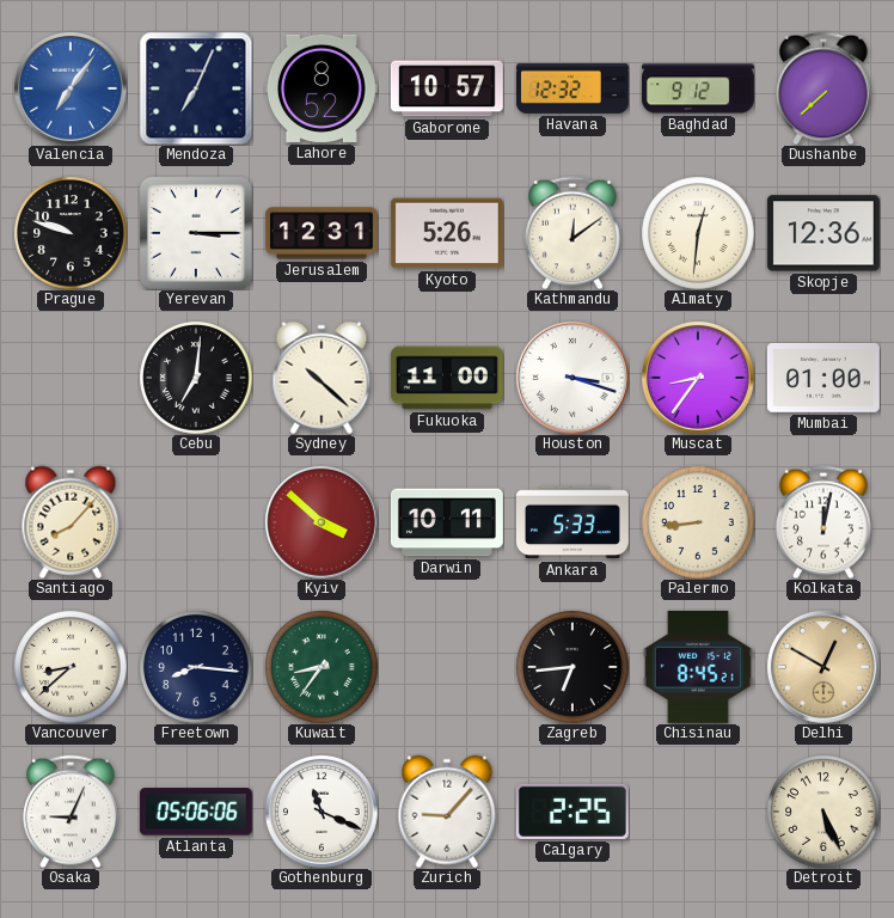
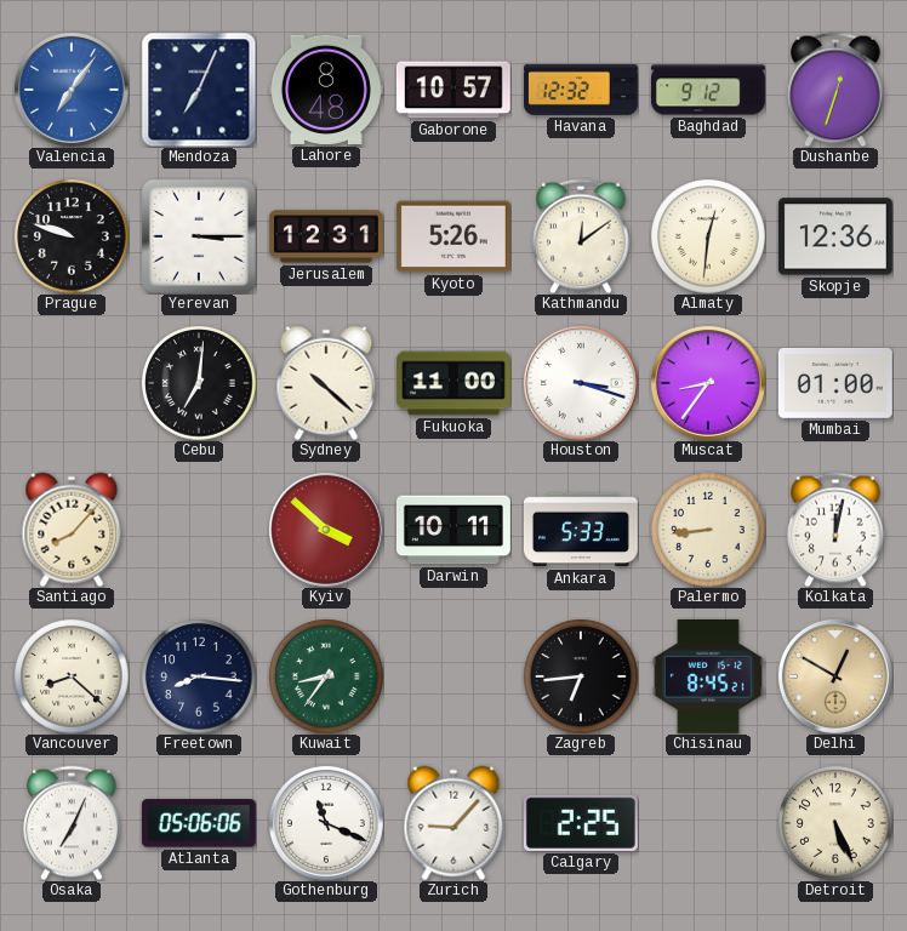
Lahore: 8:52 -> 8:48 (326, 90)
Dushanbe: 7:38 -> 12:33 (835, 90)
Vancouver: 8:38 -> 8:22 (72, 676)
Osaka: 9:04 -> 7:04 (72, 823)
